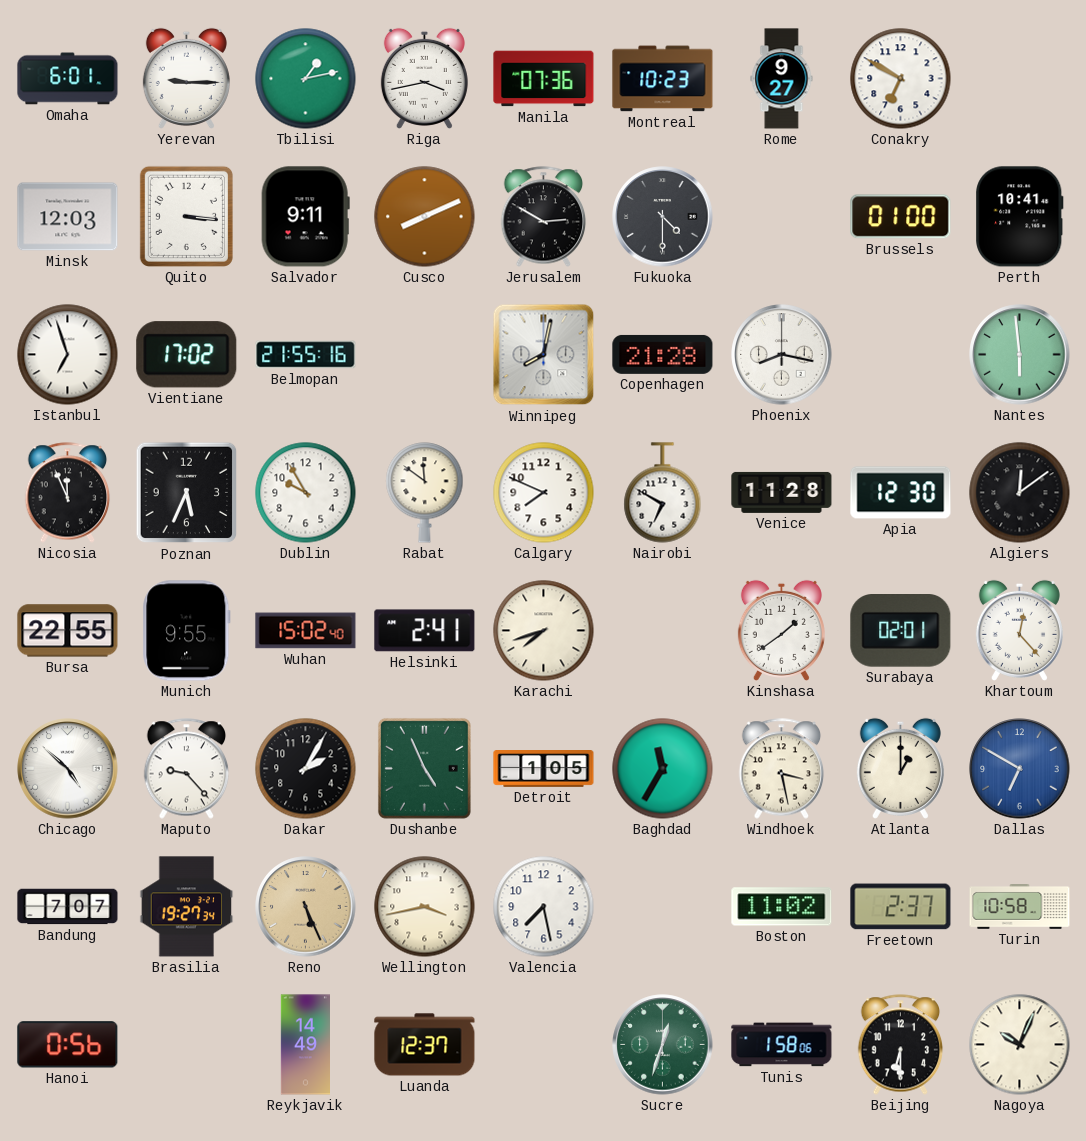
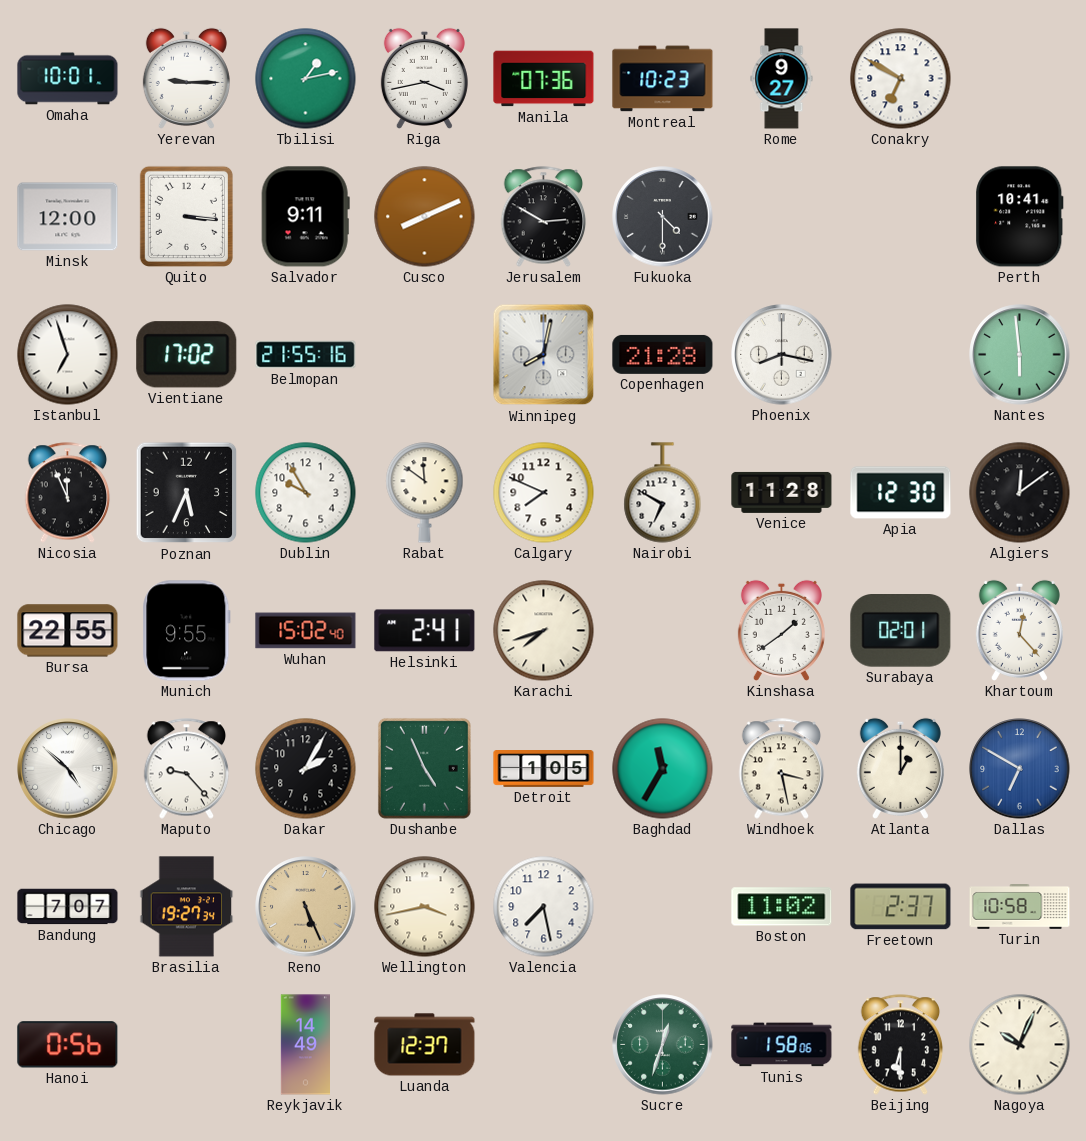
Omaha: 6:01 -> 10:01 (68, 79)
Minsk: 12:03 -> 12:00 (68, 217)
Brussels: 01:00 -> none (901, 217)
